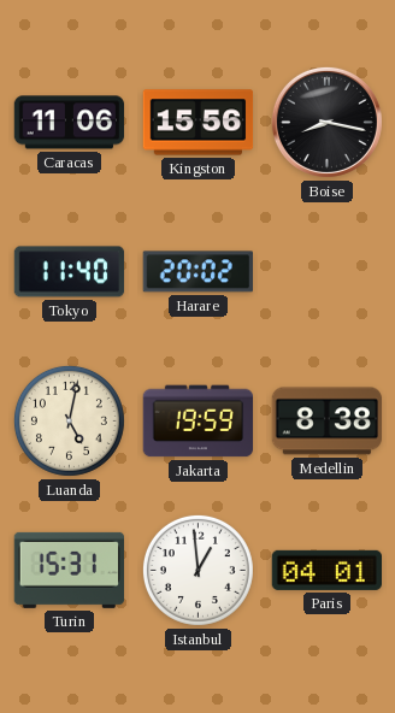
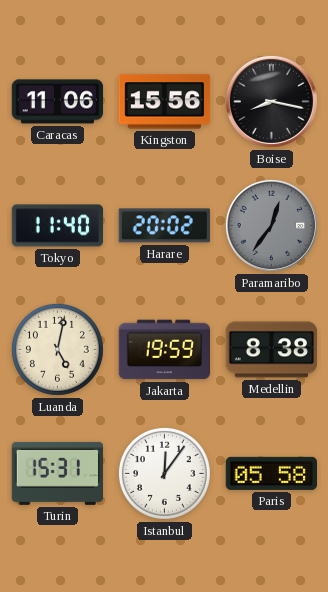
Paramaribo: none -> 12:36 (271, 225)
Istanbul: 12:59 -> 12:06 (164, 473)
Paris: 04:01 -> 05:58 (271, 473)
